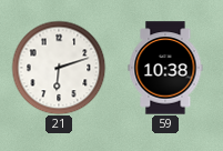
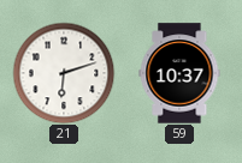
59: 10:38 -> 10:37 (179, 73)
